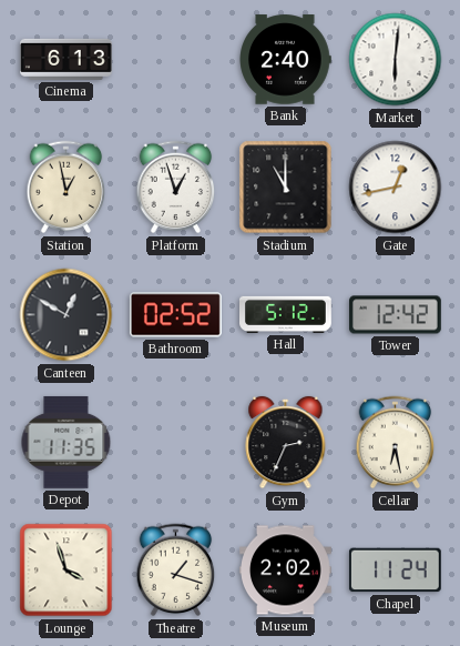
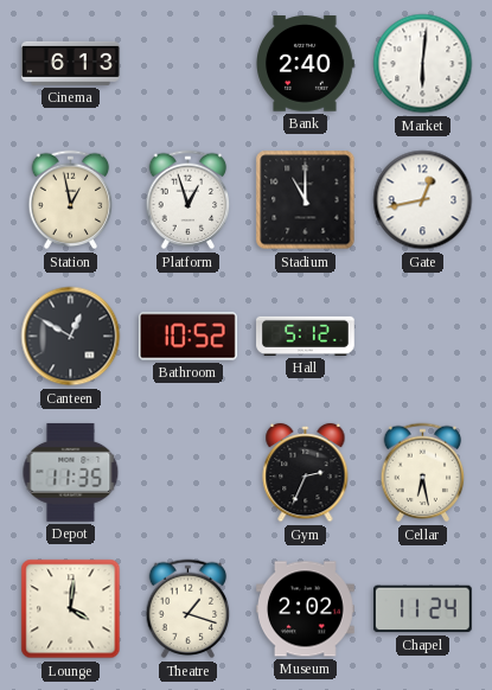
Bathroom: 02:52 -> 10:52 (187, 337)
Tower: 12:42 -> none (396, 315)
Lounge: 3:57 -> 4:01 (71, 609)
